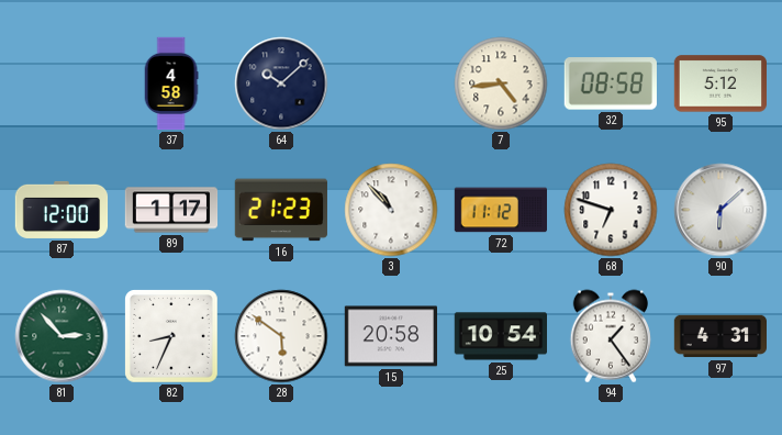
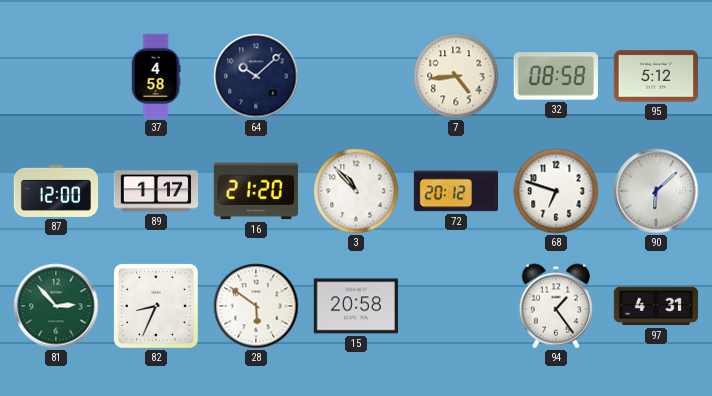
16: 21:23 -> 21:20 (256, 191)
72: 11:12 -> 20:12 (455, 191)
25: 10:54 -> none (500, 336)
